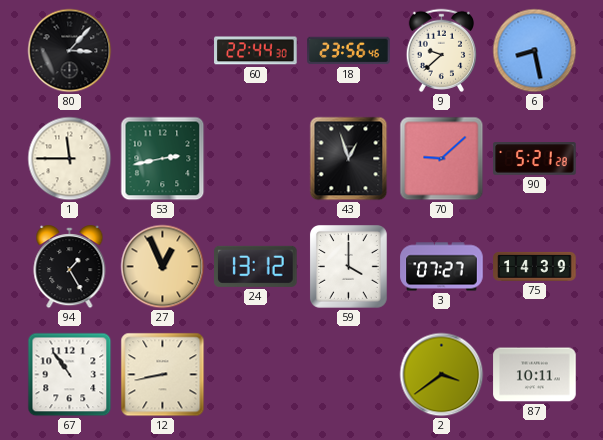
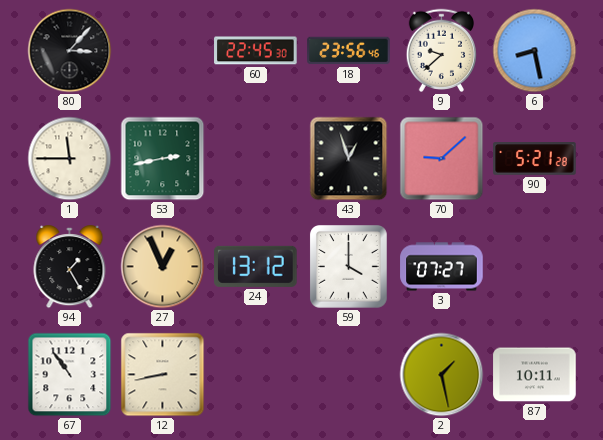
60: 22:44 -> 22:45 (256, 51)
75: 14:39 -> none (535, 266)
2: 3:39 -> 1:28 (442, 375)
